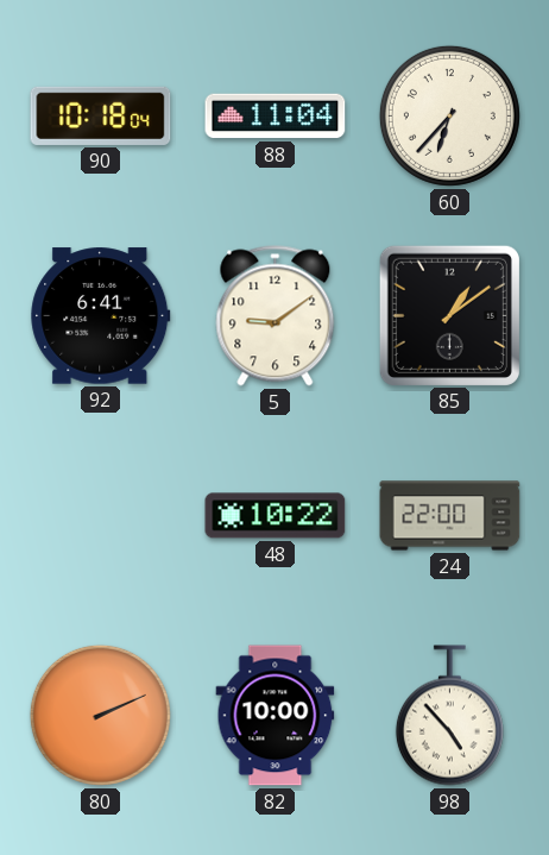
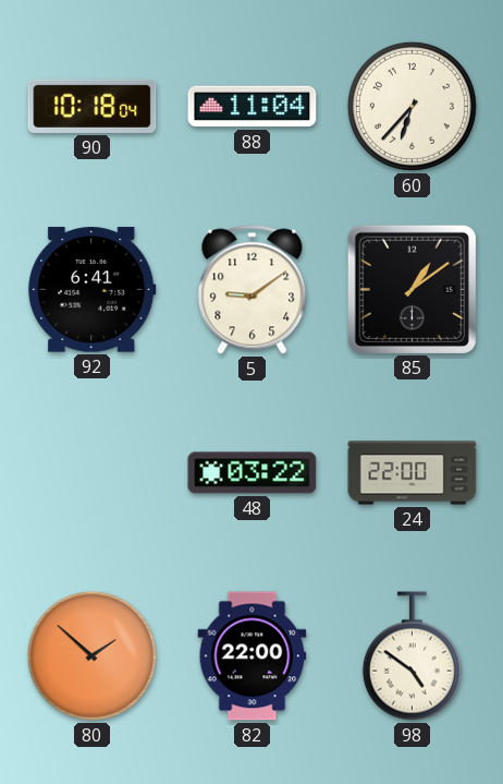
48: 10:22 -> 03:22 (253, 473)
80: 2:11 -> 1:52 (91, 655)
82: 10:00 -> 22:00 (253, 656)
98: 4:53 -> 4:51 (412, 656)
